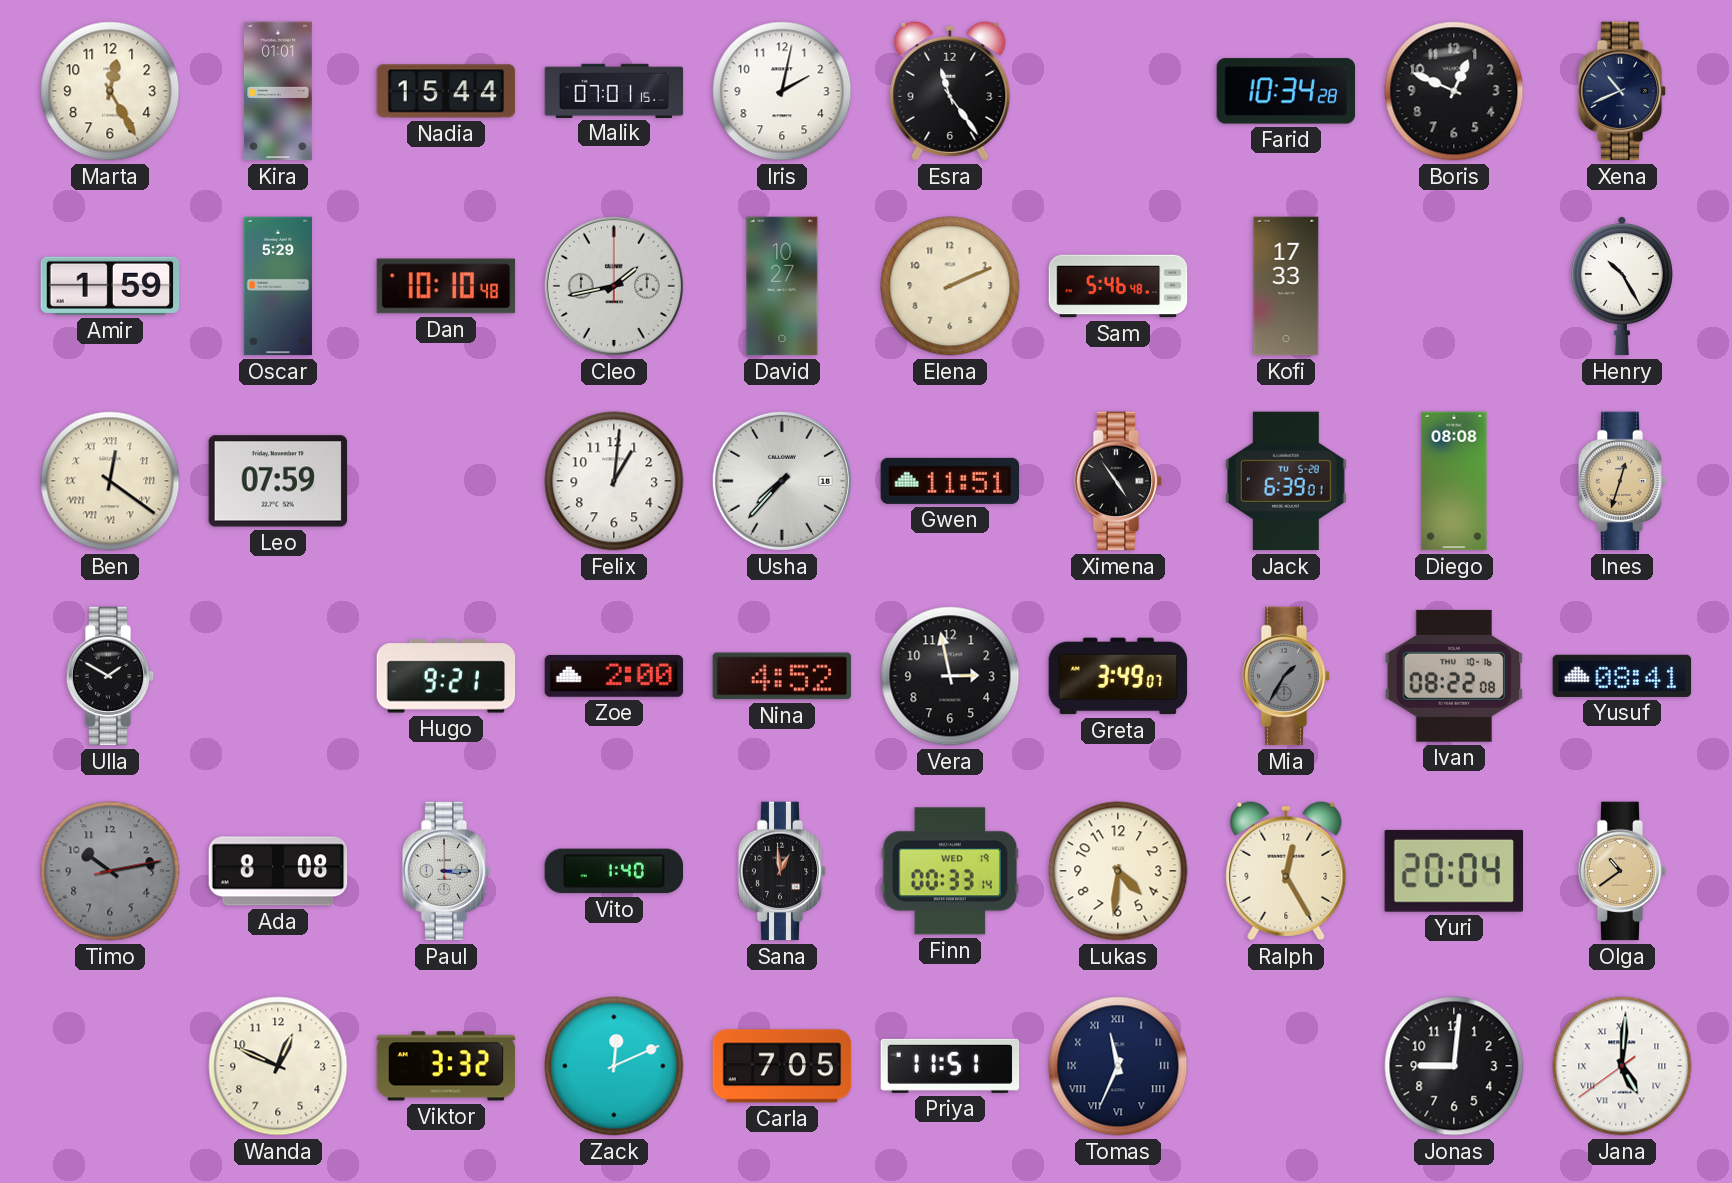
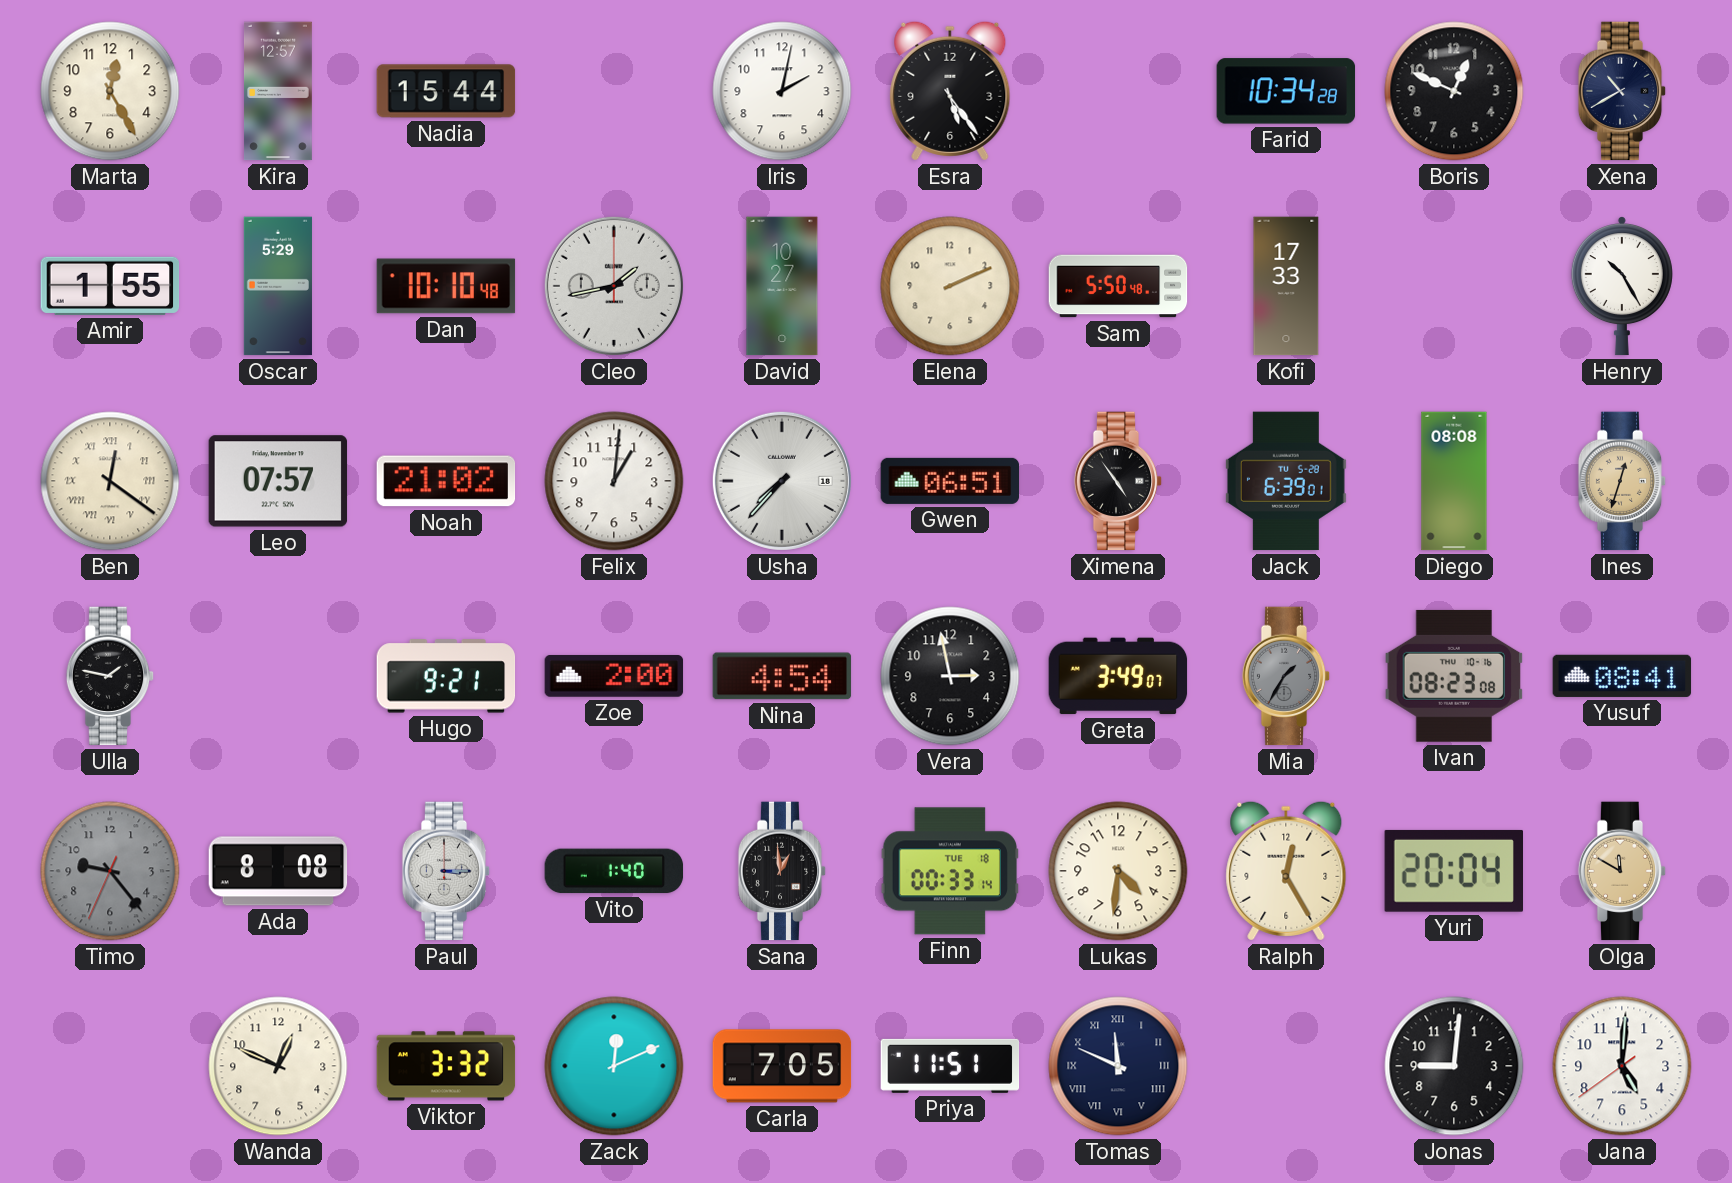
Kira: 01:01 -> 12:57 (278, 91)
Malik: 07:01 -> none (614, 90)
Esra: 11:24 -> 5:24 (950, 91)
Xena: 10:41 -> 10:40 (1622, 91)
Amir: 1:59 -> 1:55 (110, 286)
Sam: 5:46 -> 5:50 (1118, 286)
Leo: 07:59 -> 07:57 (278, 481)
Noah: none -> 21:02 (446, 481)
Gwen: 11:51 -> 06:51 (950, 481)
Ulla: 1:50 -> 1:47 (110, 676)
Nina: 4:52 -> 4:54 (782, 676)
Ivan: 08:22 -> 08:23 (1453, 676)
Timo: 10:13 -> 9:23 (110, 871)
Finn date: WED 19 -> TUE 18 (950, 871)
Olga: 10:39 -> 11:50 (1622, 871)
Tomas: 11:34 -> 11:49 (1118, 1066)
Jana numerals: Roman -> Arabic (1622, 1066)
